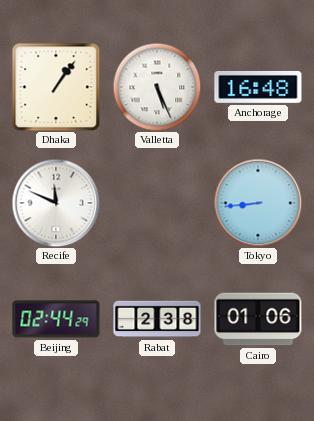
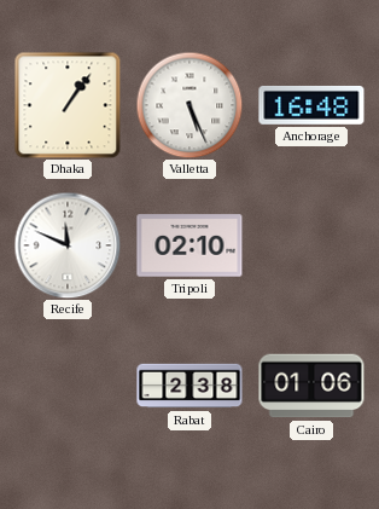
Tripoli: none -> 02:10 (189, 245)
Tokyo: 8:44 -> none (258, 203)
Beijing: 02:44 -> none (56, 319)
